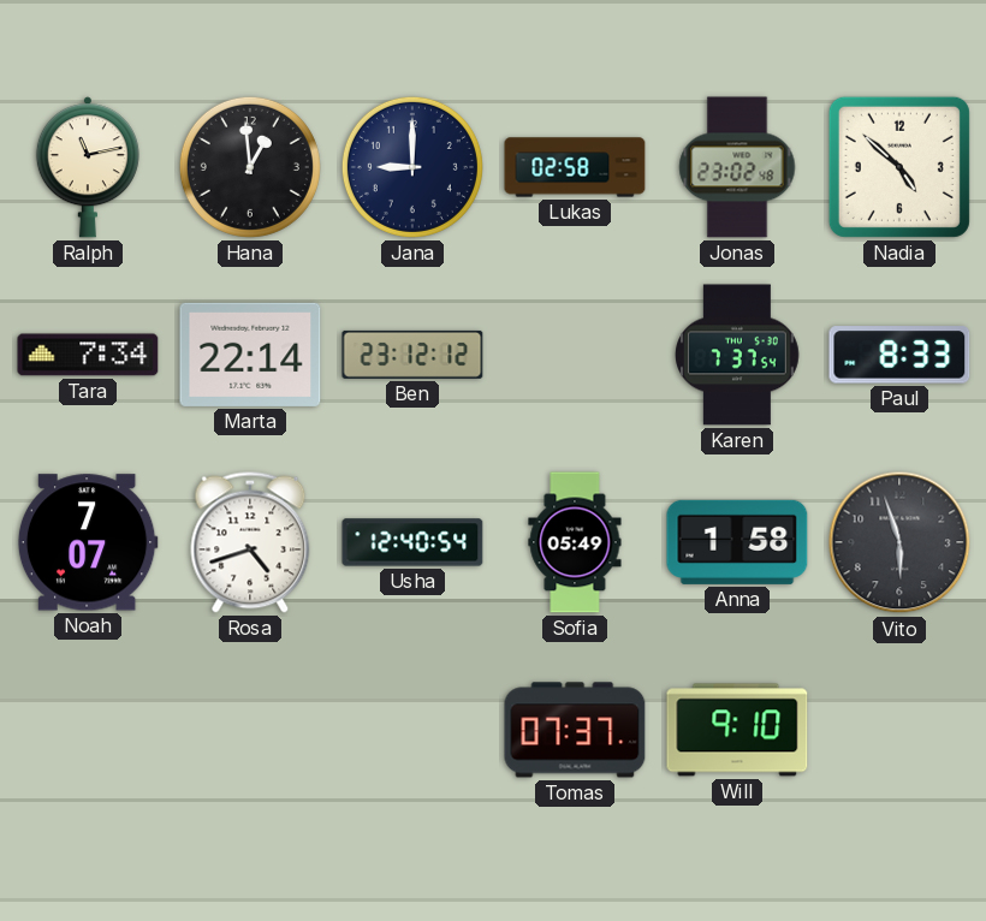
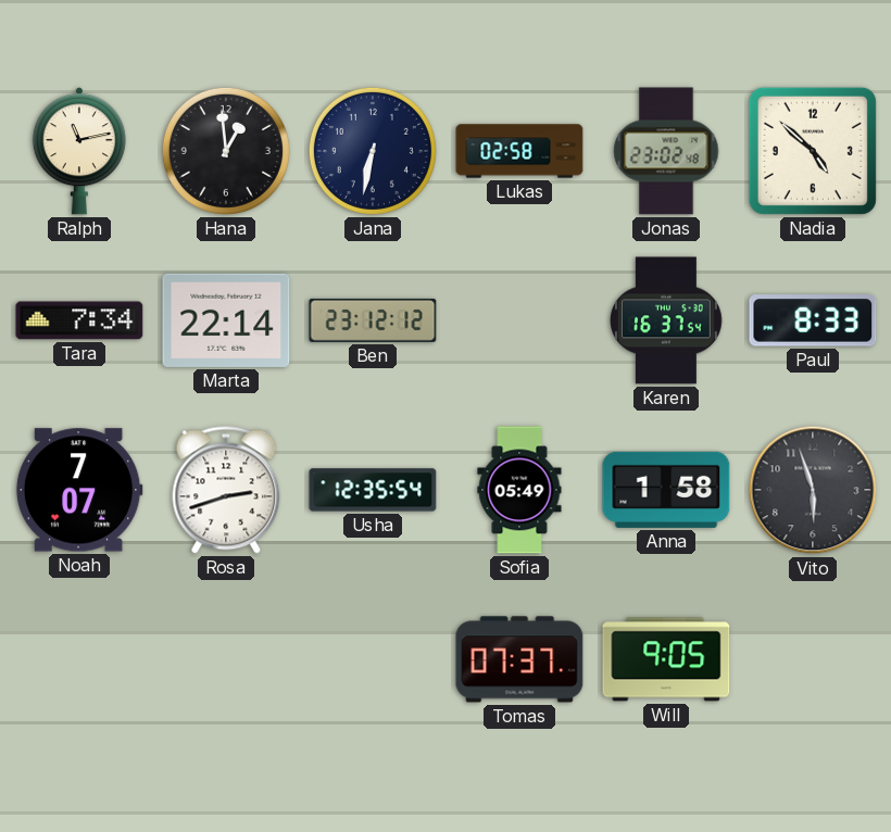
Jana: 9:00 -> 6:32 (373, 151)
Karen: 7:37 -> 16:37 (666, 320)
Rosa: 4:42 -> 2:42 (226, 490)
Usha: 12:40 -> 12:35 (373, 490)
Will: 9:10 -> 9:05 (666, 659)
